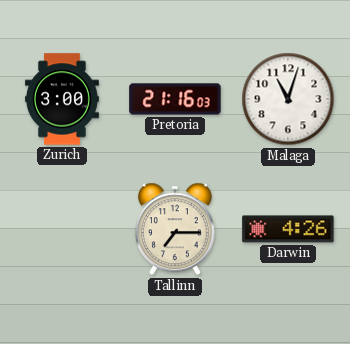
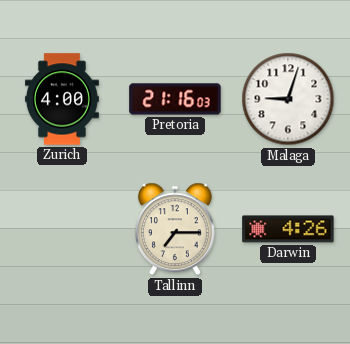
Zurich: 3:00 -> 4:00 (62, 99)
Malaga: 11:03 -> 9:03 (288, 99)
